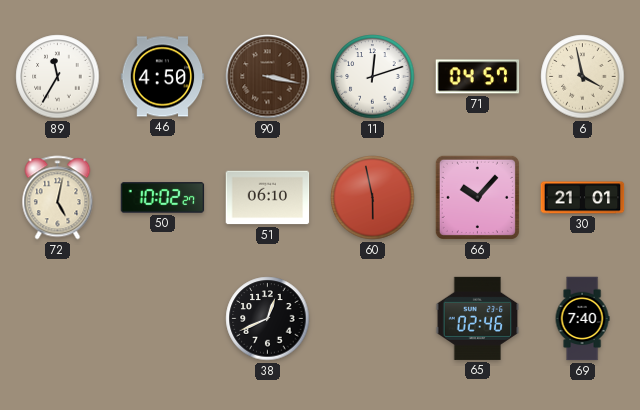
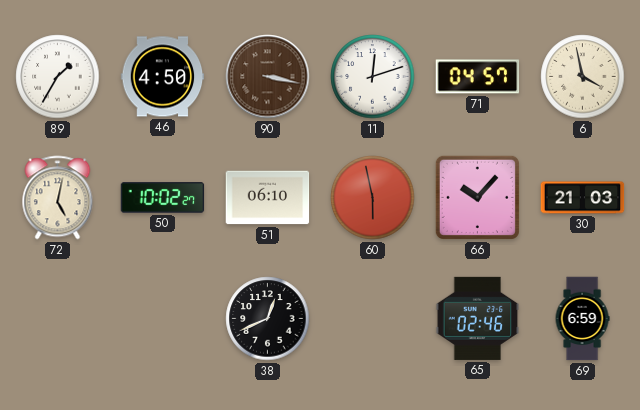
89: 11:35 -> 1:35 (58, 77)
30: 21:01 -> 21:03 (583, 198)
69: 7:40 -> 6:59 (582, 319)
